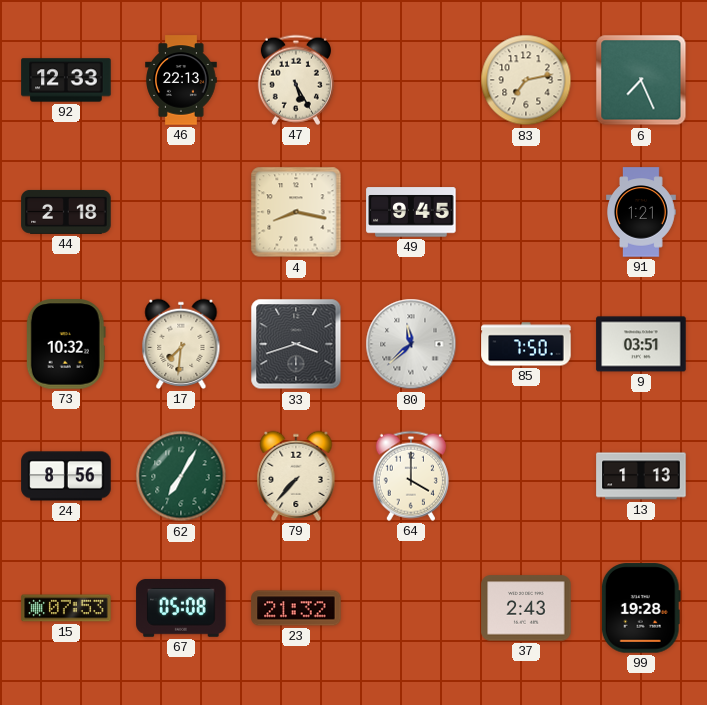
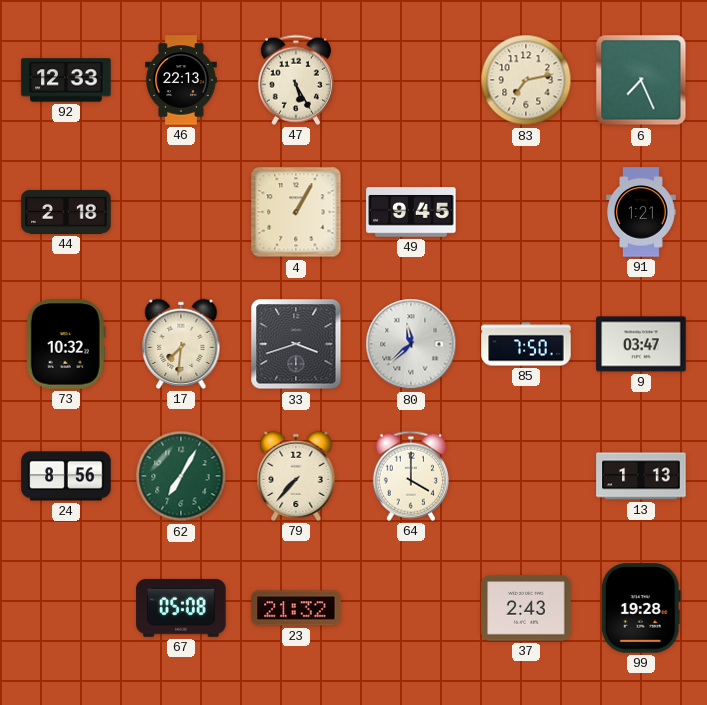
4: 8:17 -> 1:05 (296, 212)
9: 03:51 -> 03:47 (641, 344)
15: 07:53 -> none (66, 608)
